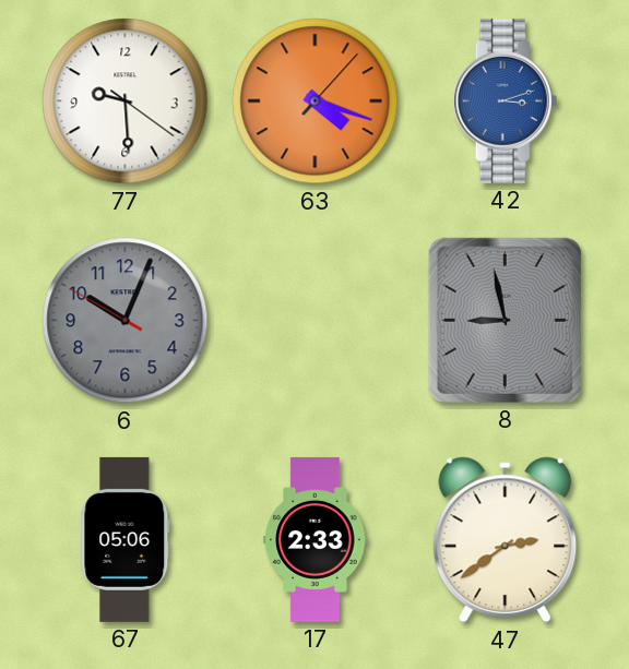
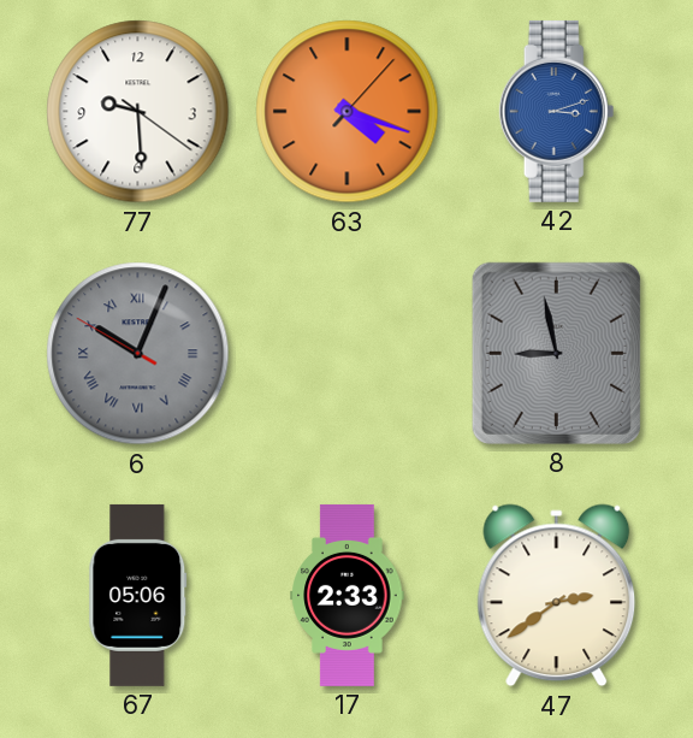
6 numerals: Arabic -> Roman (138, 354)
